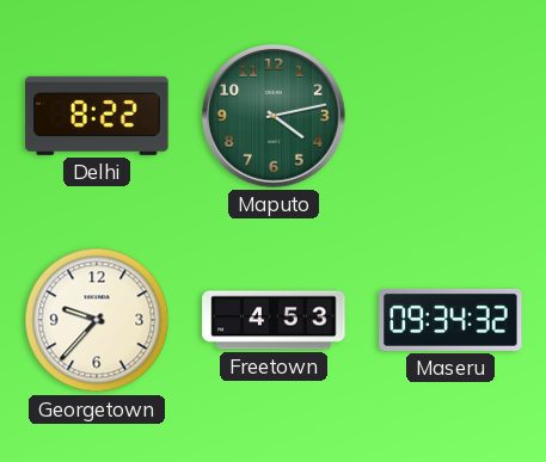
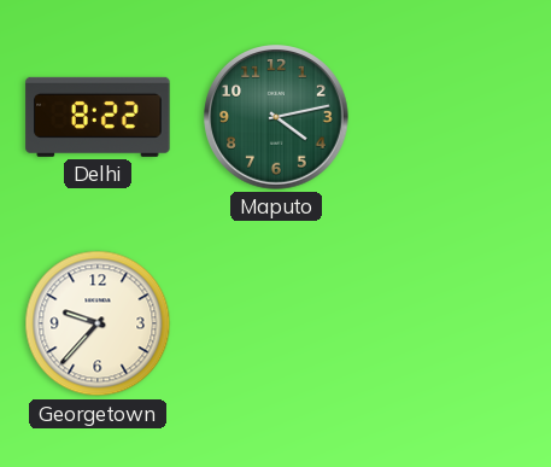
Freetown: 4:53 -> none (274, 320)
Maseru: 09:34 -> none (450, 320)
